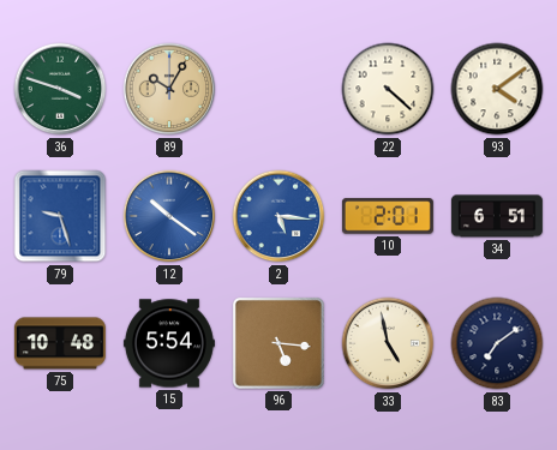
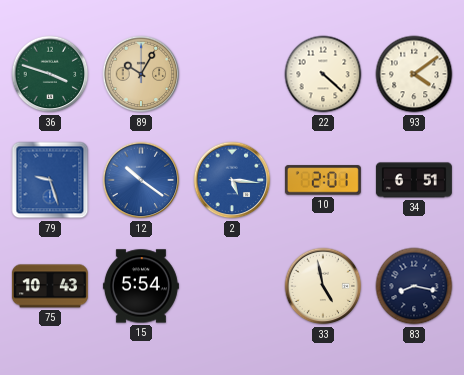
75: 10:48 -> 10:43 (50, 286)
96: 5:16 -> none (278, 343)
83: 7:09 -> 8:17 (414, 286)
